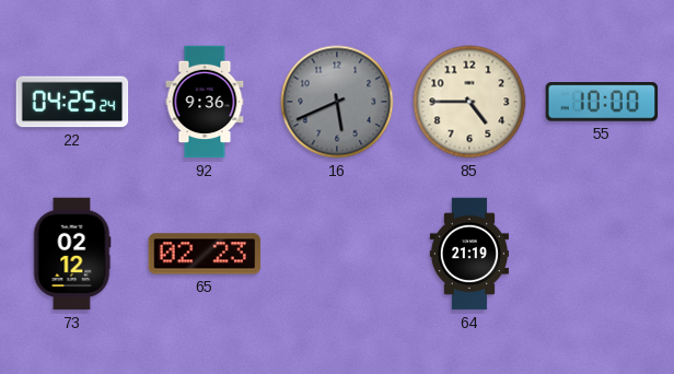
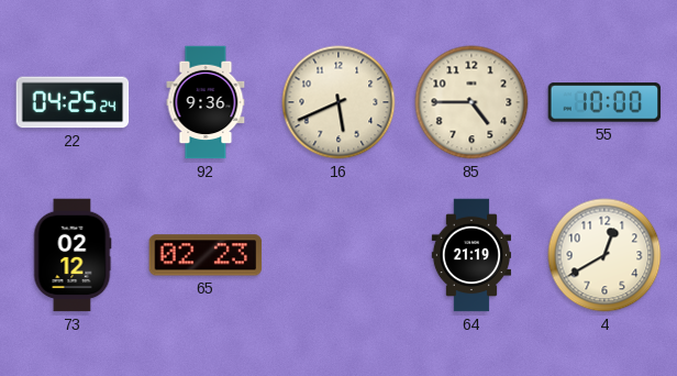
16 dial: grey -> cream (338, 102)
4: none -> 12:40 (604, 255)
